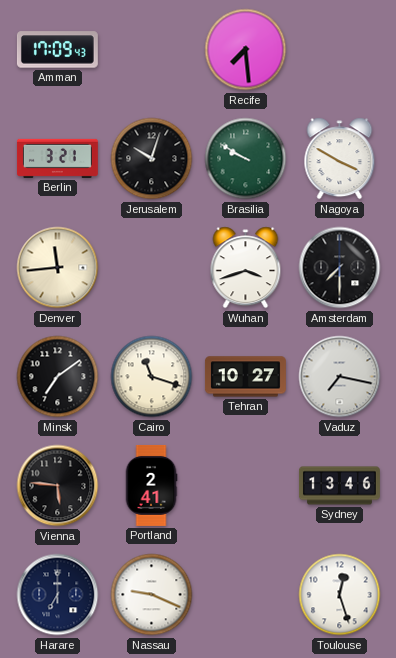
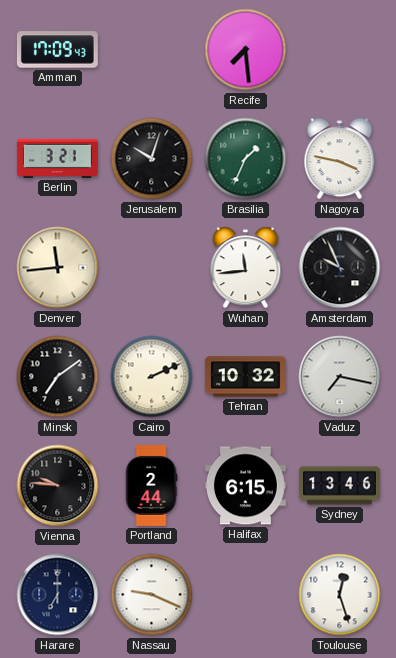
Brasilia: 9:50 -> 1:34 (246, 159)
Nagoya: 3:50 -> 3:47 (340, 159)
Wuhan: 3:42 -> 11:44 (246, 268)
Amsterdam: 7:30 -> 9:56 (340, 268)
Cairo: 11:18 -> 2:11 (152, 377)
Tehran: 10:27 -> 10:32 (245, 377)
Vienna: 5:46 -> 9:46 (58, 486)
Portland: 2:41 -> 2:44 (151, 485)
Halifax: none -> 6:15 (245, 486)
